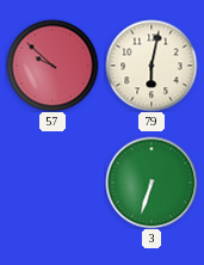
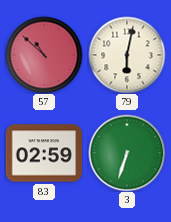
57: 9:52 -> 10:52 (44, 55)
83: none -> 02:59 (43, 153)
